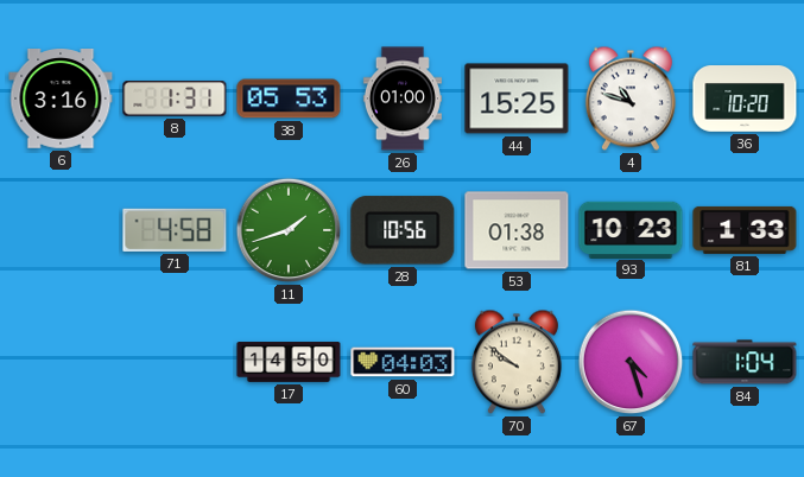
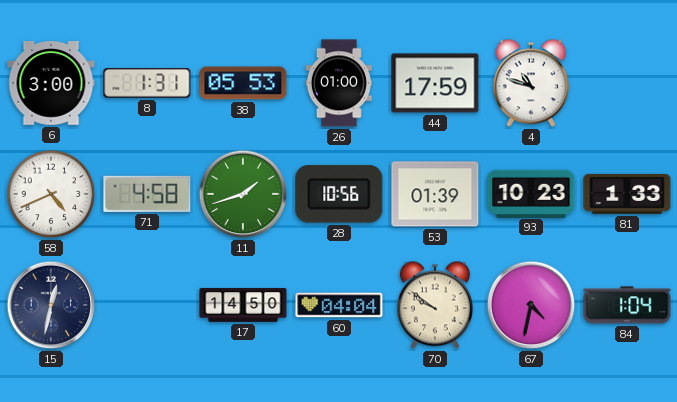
6: 3:16 -> 3:00 (51, 84)
44: 15:25 -> 17:59 (435, 83)
36: 10:20 -> none (745, 98)
58: none -> 4:41 (51, 194)
53: 01:38 -> 01:39 (435, 194)
15: none -> 12:32 (51, 305)
60: 04:03 -> 04:04 (339, 305)
67: 4:27 -> 4:32 (531, 305)
